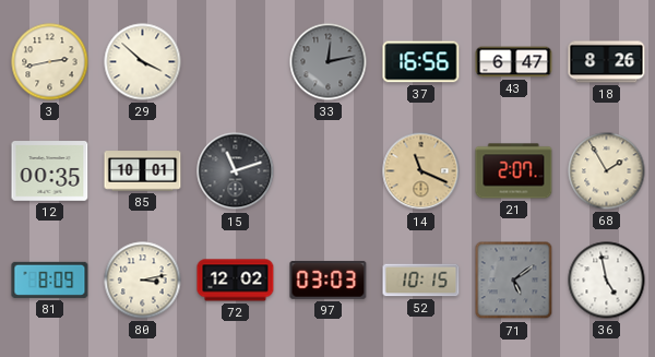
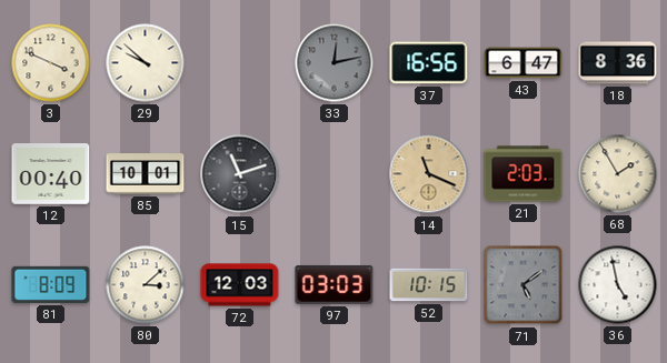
3: 2:43 -> 3:49 (51, 63)
29: 3:52 -> 9:52 (146, 63)
18: 8:26 -> 8:36 (618, 63)
12: 00:35 -> 00:40 (51, 174)
21: 2:07 -> 2:03 (524, 174)
80: 3:13 -> 3:08 (146, 285)
72: 12:02 -> 12:03 (240, 285)
